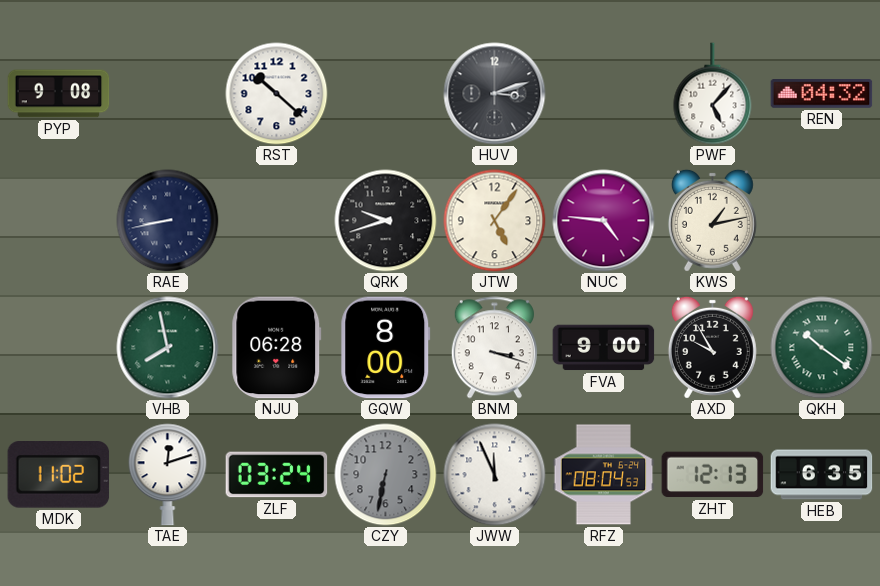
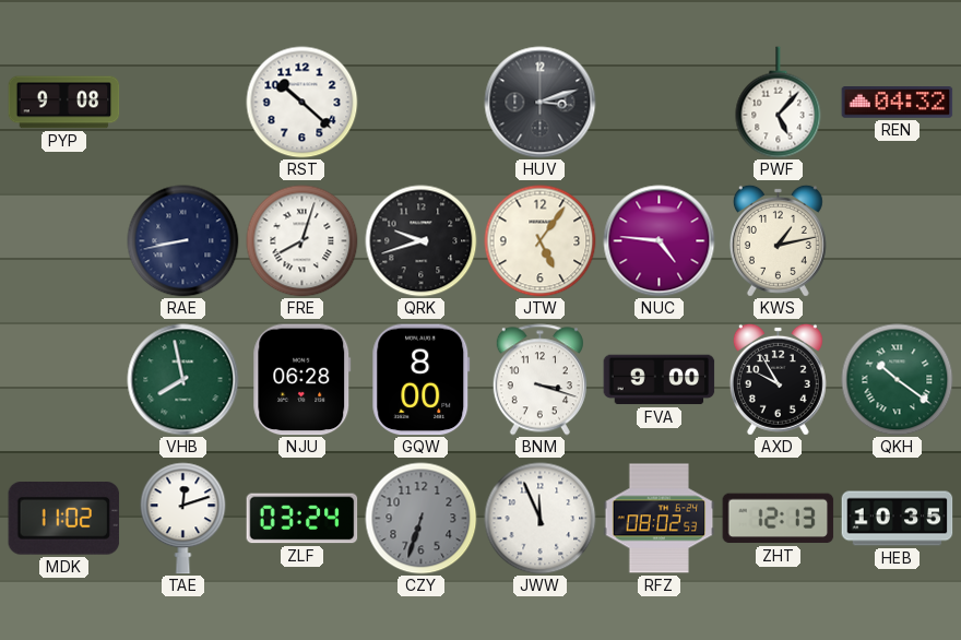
FRE: none -> 8:03 (302, 241)
CZY: 6:32 -> 6:33 (422, 519)
RFZ: 08:04 -> 08:02 (660, 519)
HEB: 6:35 -> 10:35 (898, 519)
